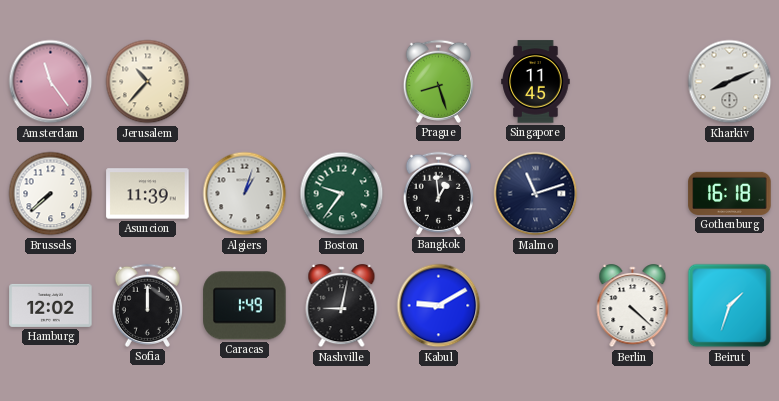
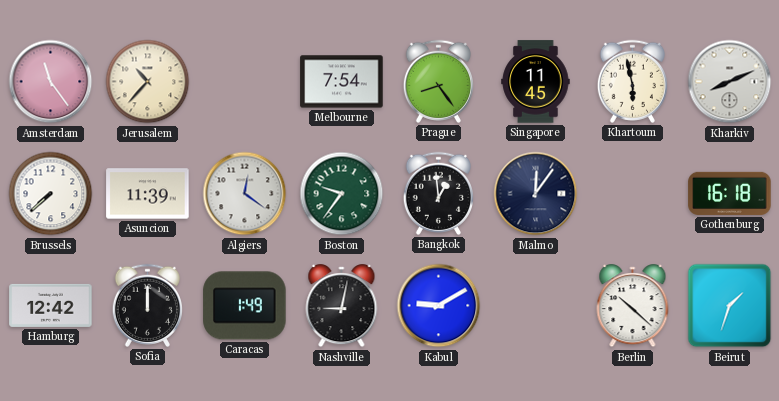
Melbourne: none -> 7:54 (342, 82)
Prague: 8:27 -> 8:24 (438, 81)
Khartoum: none -> 5:58 (632, 81)
Algiers: 1:03 -> 12:21 (245, 194)
Malmo: 11:12 -> 12:06 (536, 194)
Hamburg: 12:02 -> 12:42 (51, 305)
Berlin: 4:22 -> 10:22 (633, 306)
